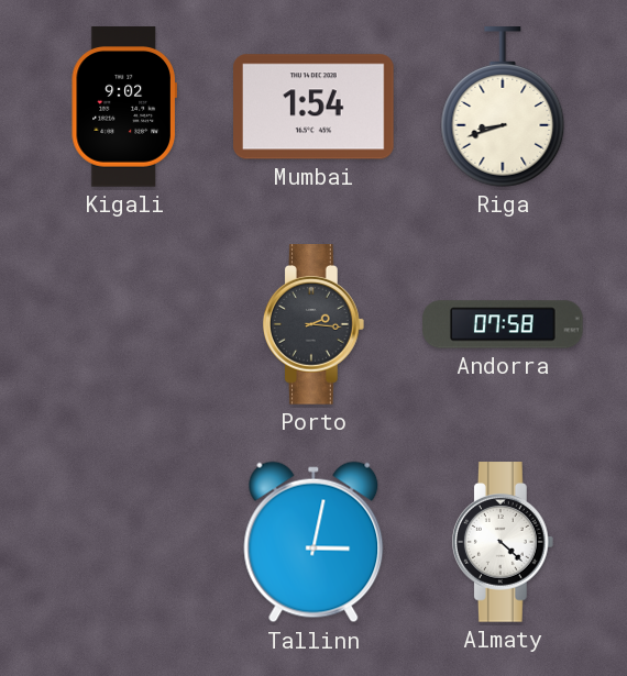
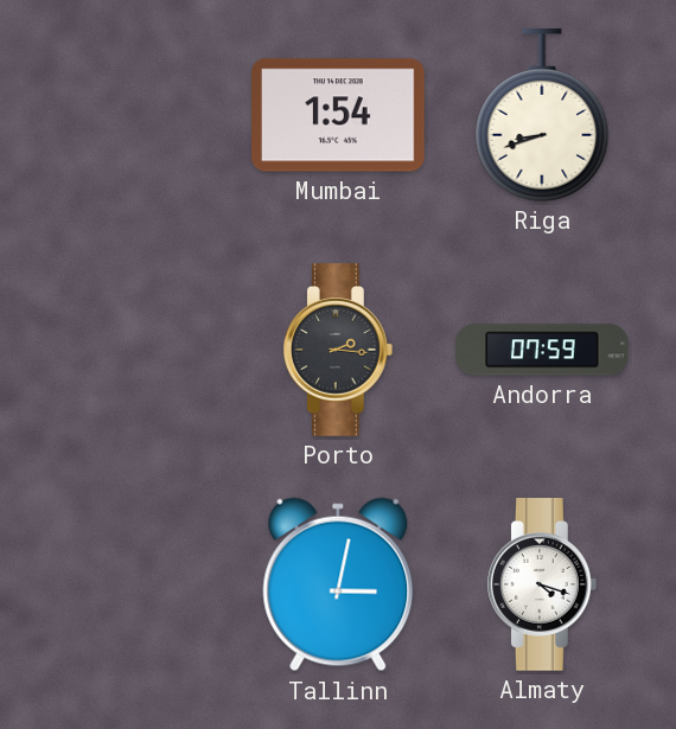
Kigali: 9:02 -> none (124, 107)
Andorra: 07:58 -> 07:59 (542, 350)
Almaty: 4:22 -> 4:18 (542, 584)
